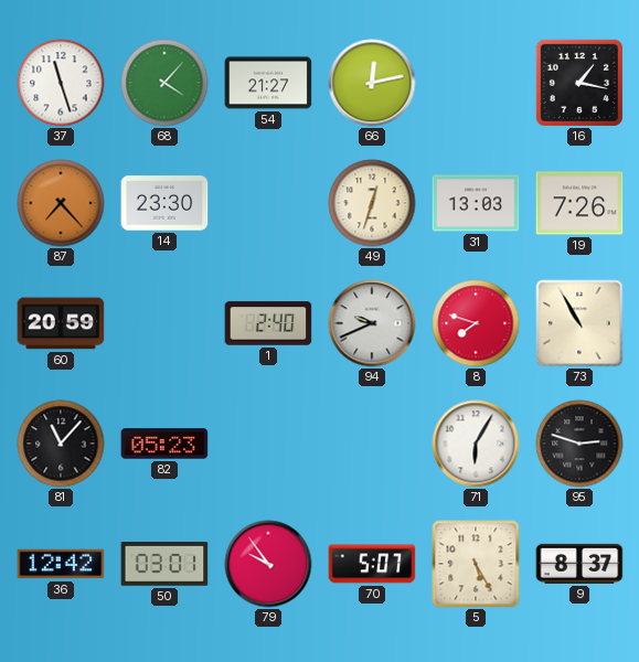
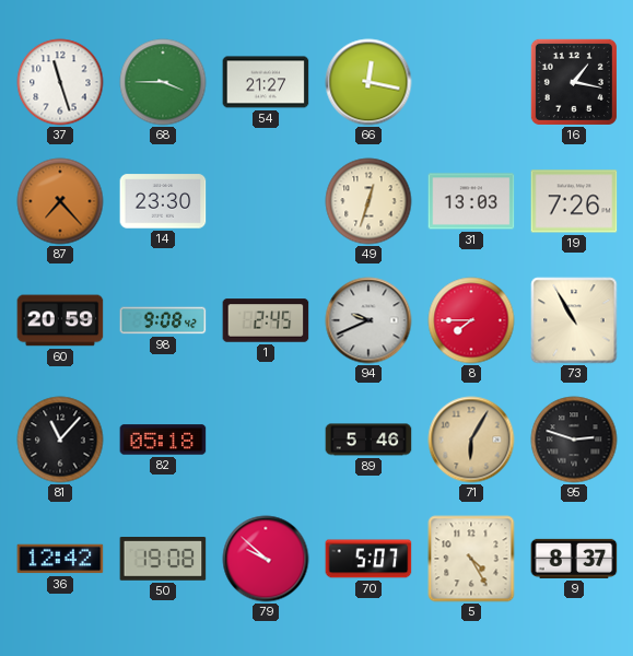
68: 4:07 -> 3:45 (163, 82)
66: 12:13 -> 12:17 (368, 82)
98: none -> 9:08 (163, 320)
1: 2:40 -> 2:45 (266, 320)
8: 7:48 -> 7:45 (471, 320)
82: 05:23 -> 05:18 (163, 440)
89: none -> 5:46 (368, 440)
71 dial: white -> champagne (471, 440)
50: 03:01 -> 19:08 (163, 560)
79: 9:54 -> 9:52 (266, 559)
5: 5:25 -> 4:25 (471, 559)
